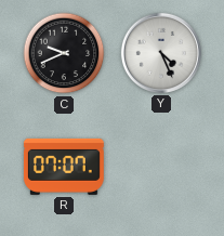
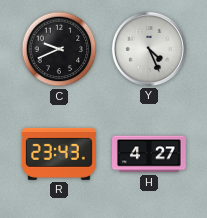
R: 07:07 -> 23:43 (59, 154)
H: none -> 4:27 (150, 154)
